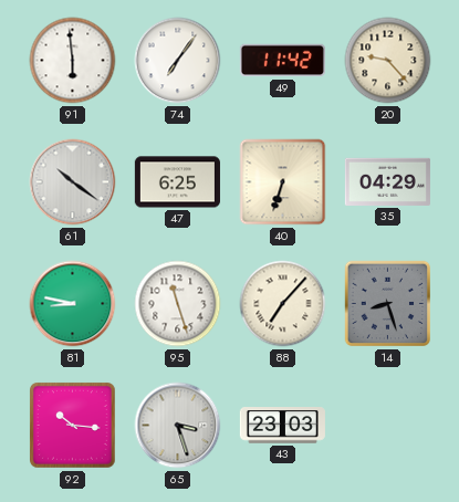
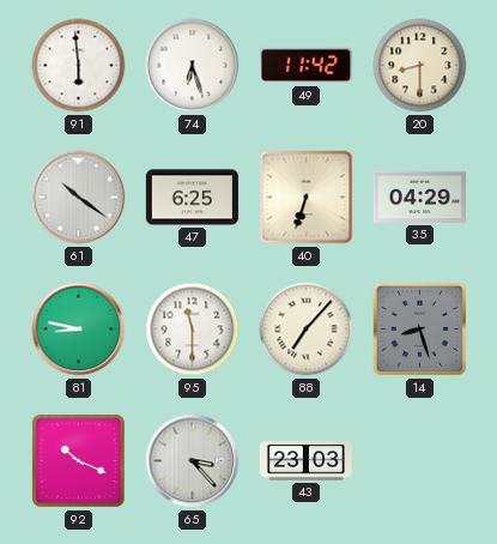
74: 7:06 -> 6:27 (193, 66)
20: 9:23 -> 8:30 (420, 66)
95: 11:27 -> 11:30 (193, 330)
92: 10:16 -> 10:19 (79, 461)
65: 3:27 -> 3:23 (193, 461)
